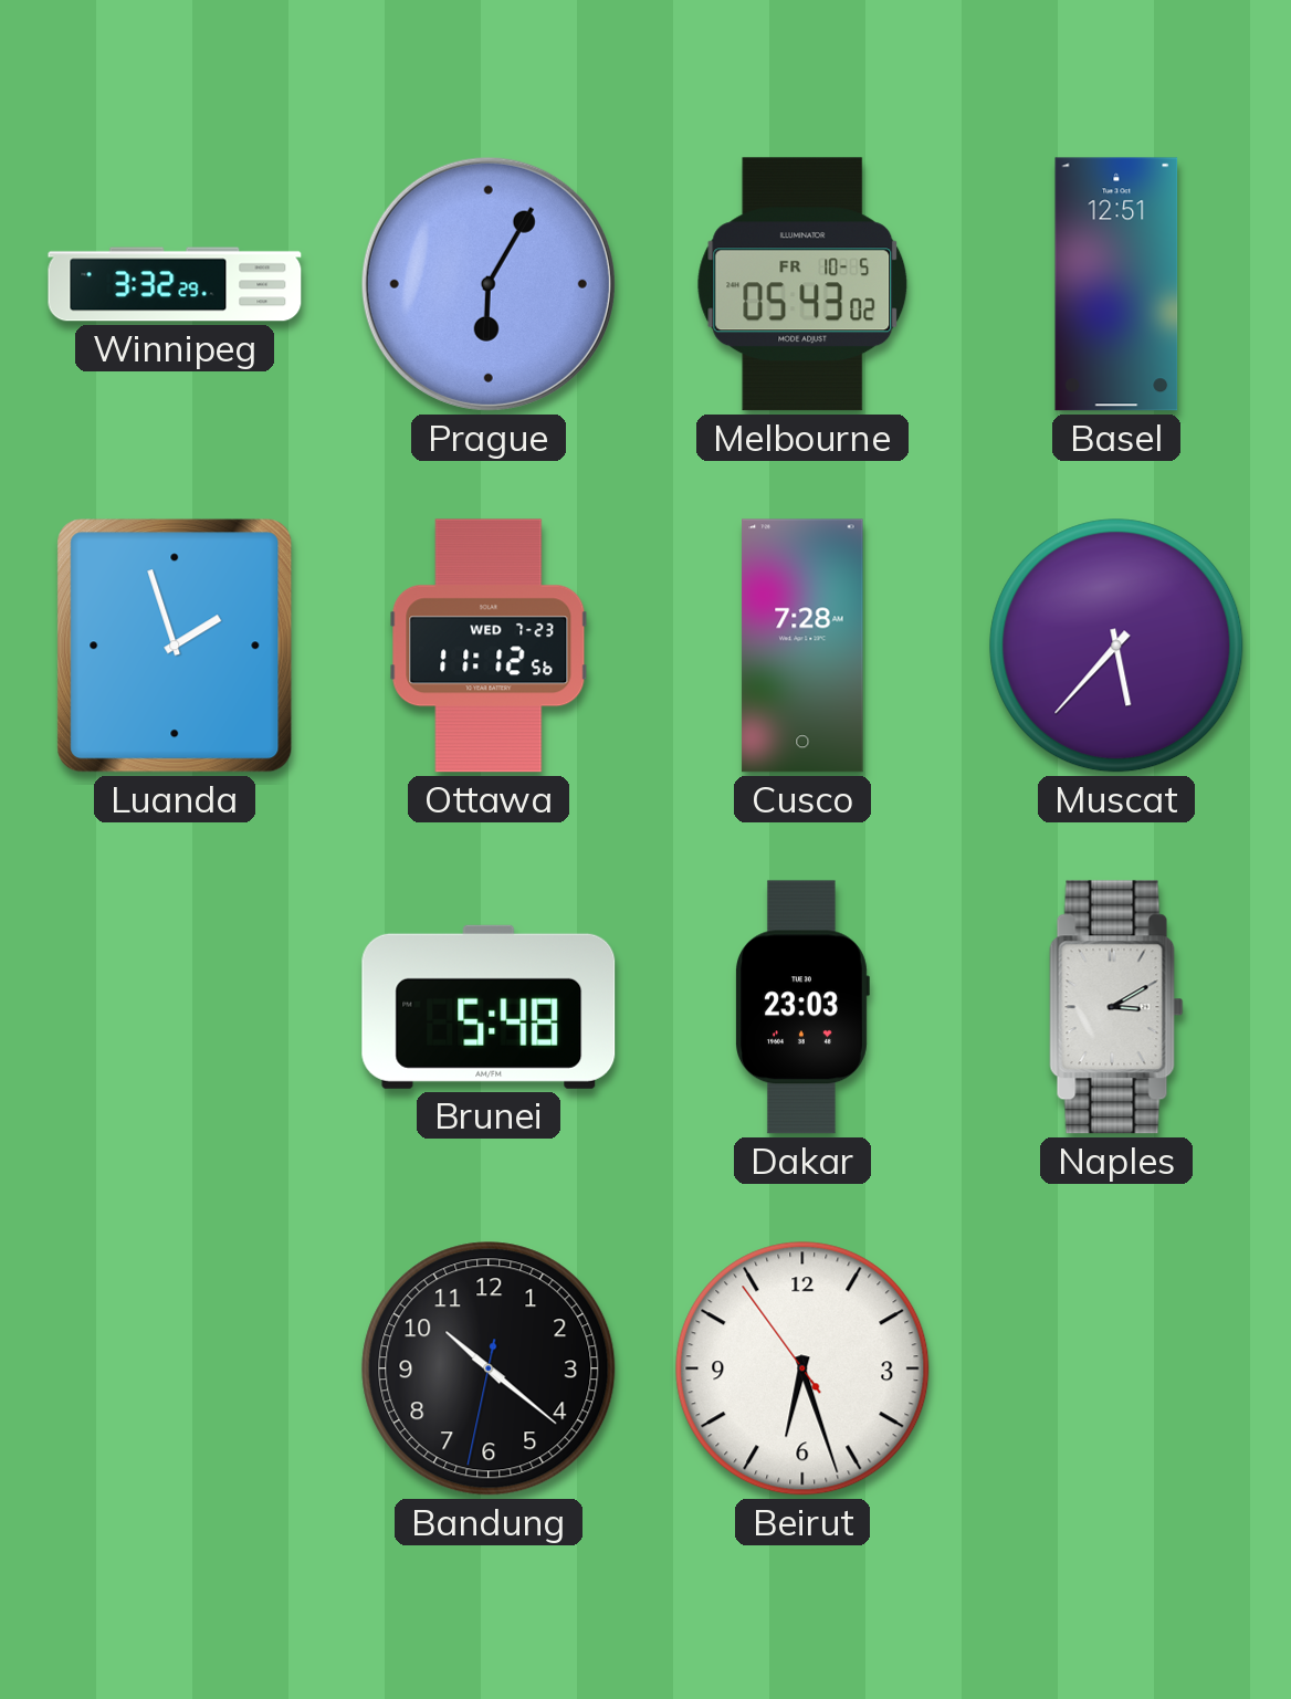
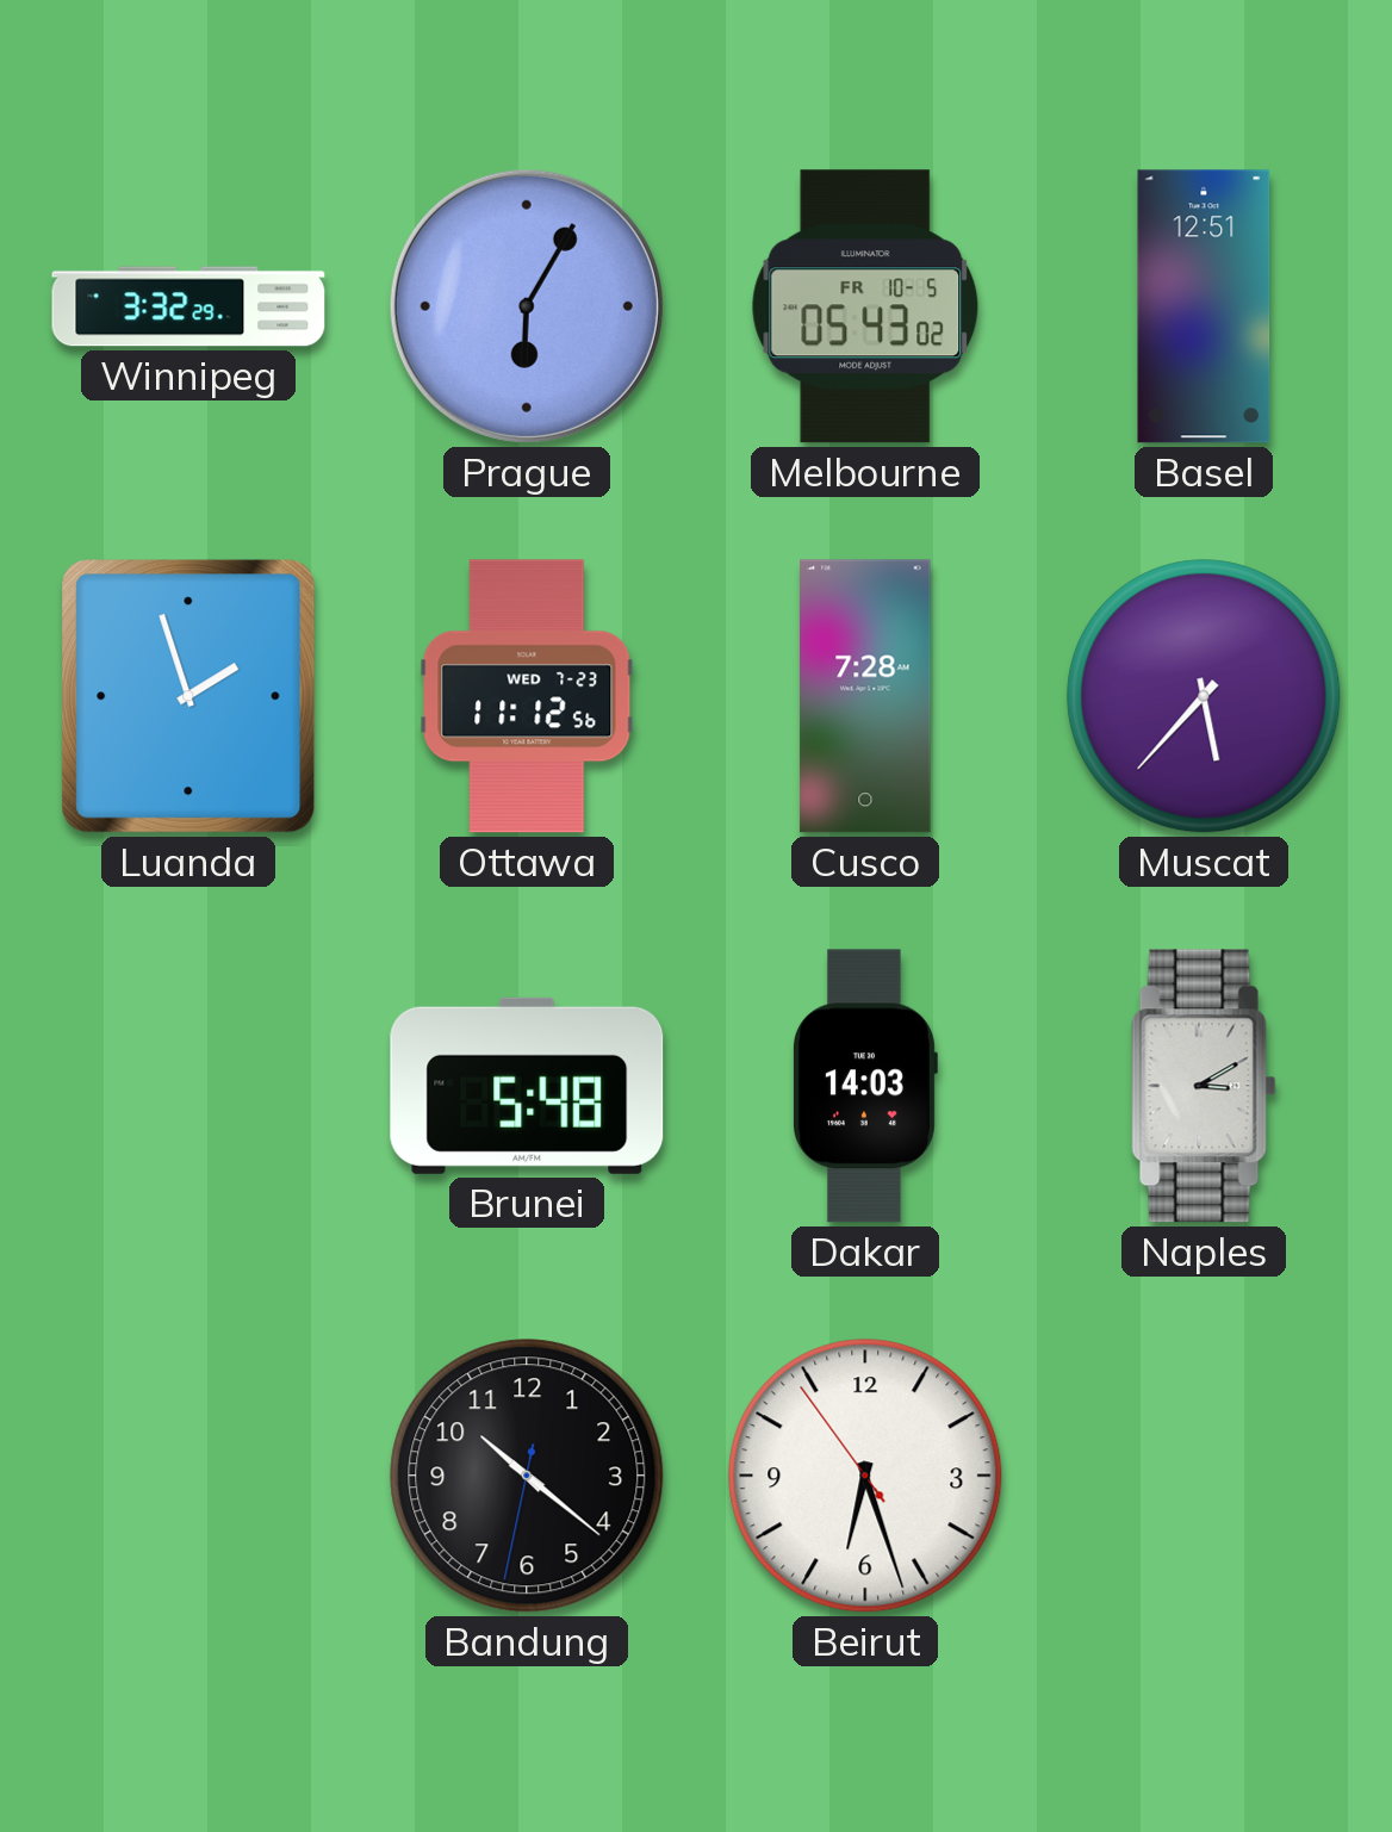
Dakar: 23:03 -> 14:03 (865, 1086)
